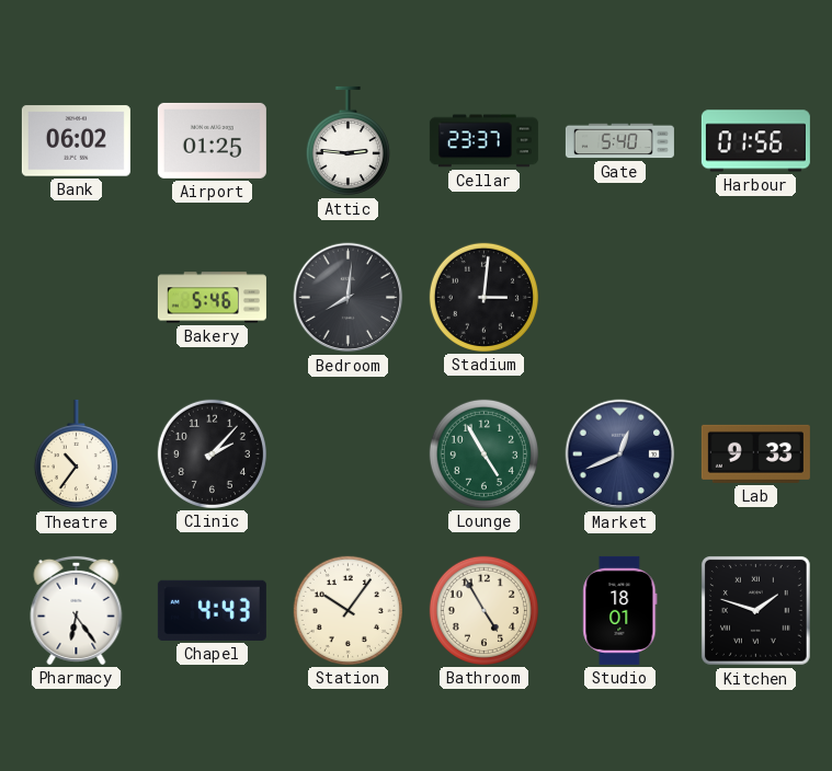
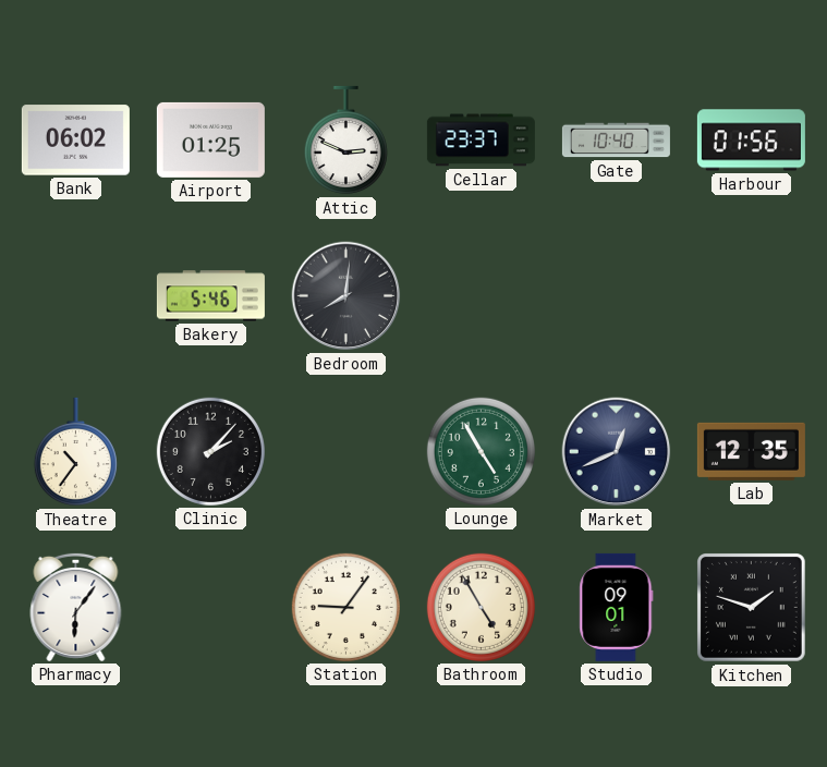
Attic: 2:46 -> 2:49 (345, 141)
Gate: 5:40 -> 10:40 (616, 141)
Stadium: 3:01 -> none (483, 297)
Lab: 9:33 -> 12:35 (751, 451)
Pharmacy: 6:24 -> 6:06 (76, 607)
Chapel: 4:43 -> none (212, 610)
Station: 10:06 -> 9:06 (345, 607)
Studio: 18:01 -> 09:01 (617, 607)
